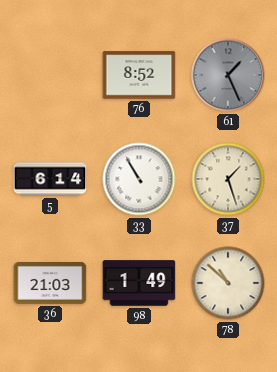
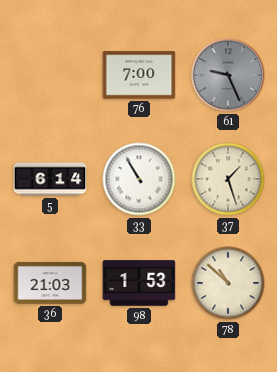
76: 8:52 -> 7:00 (139, 75)
61: 1:26 -> 9:26 (228, 75)
98: 1:49 -> 1:53 (139, 283)
